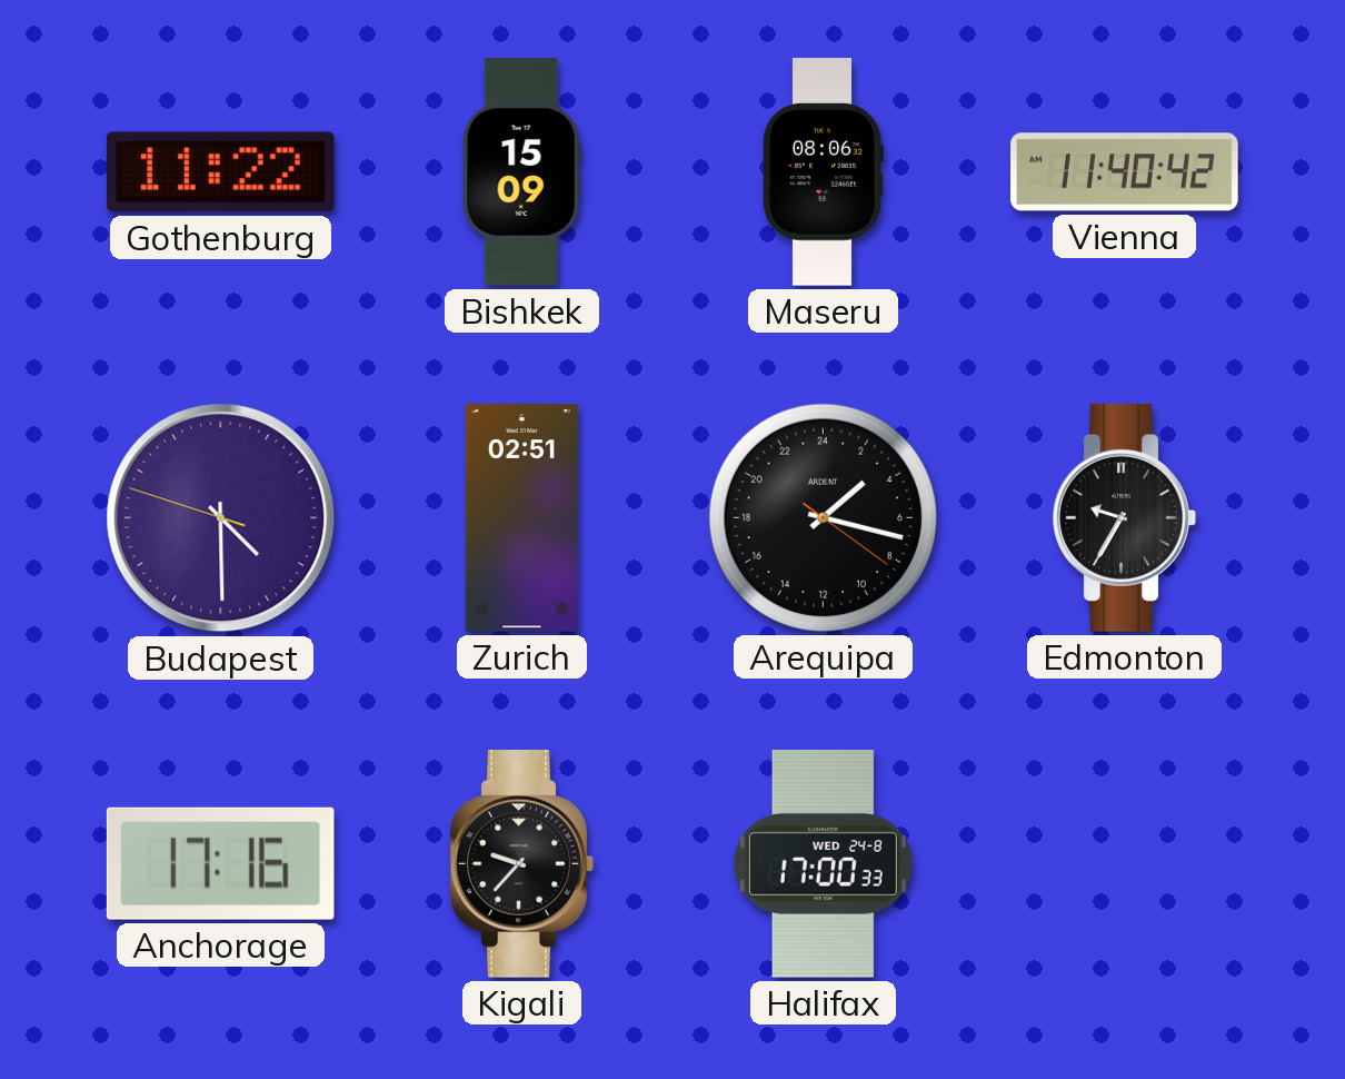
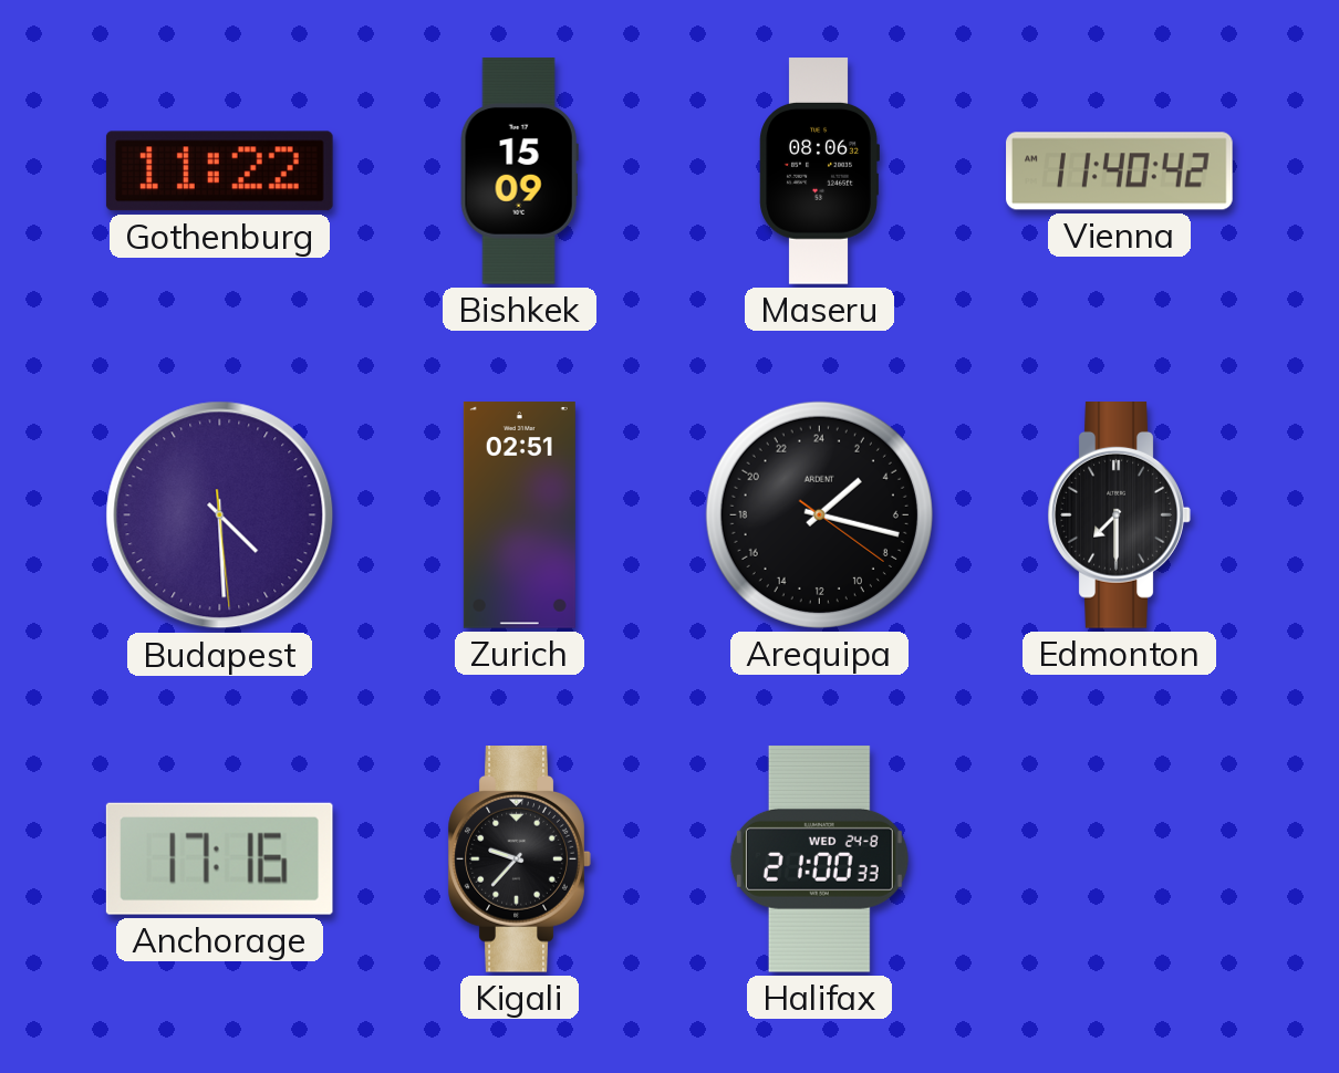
Budapest: 4:29:48 -> 4:29:29 (220, 515)
Edmonton: 9:35 -> 7:30 (1119, 515)
Halifax: 17:00 -> 21:00 (819, 858)
